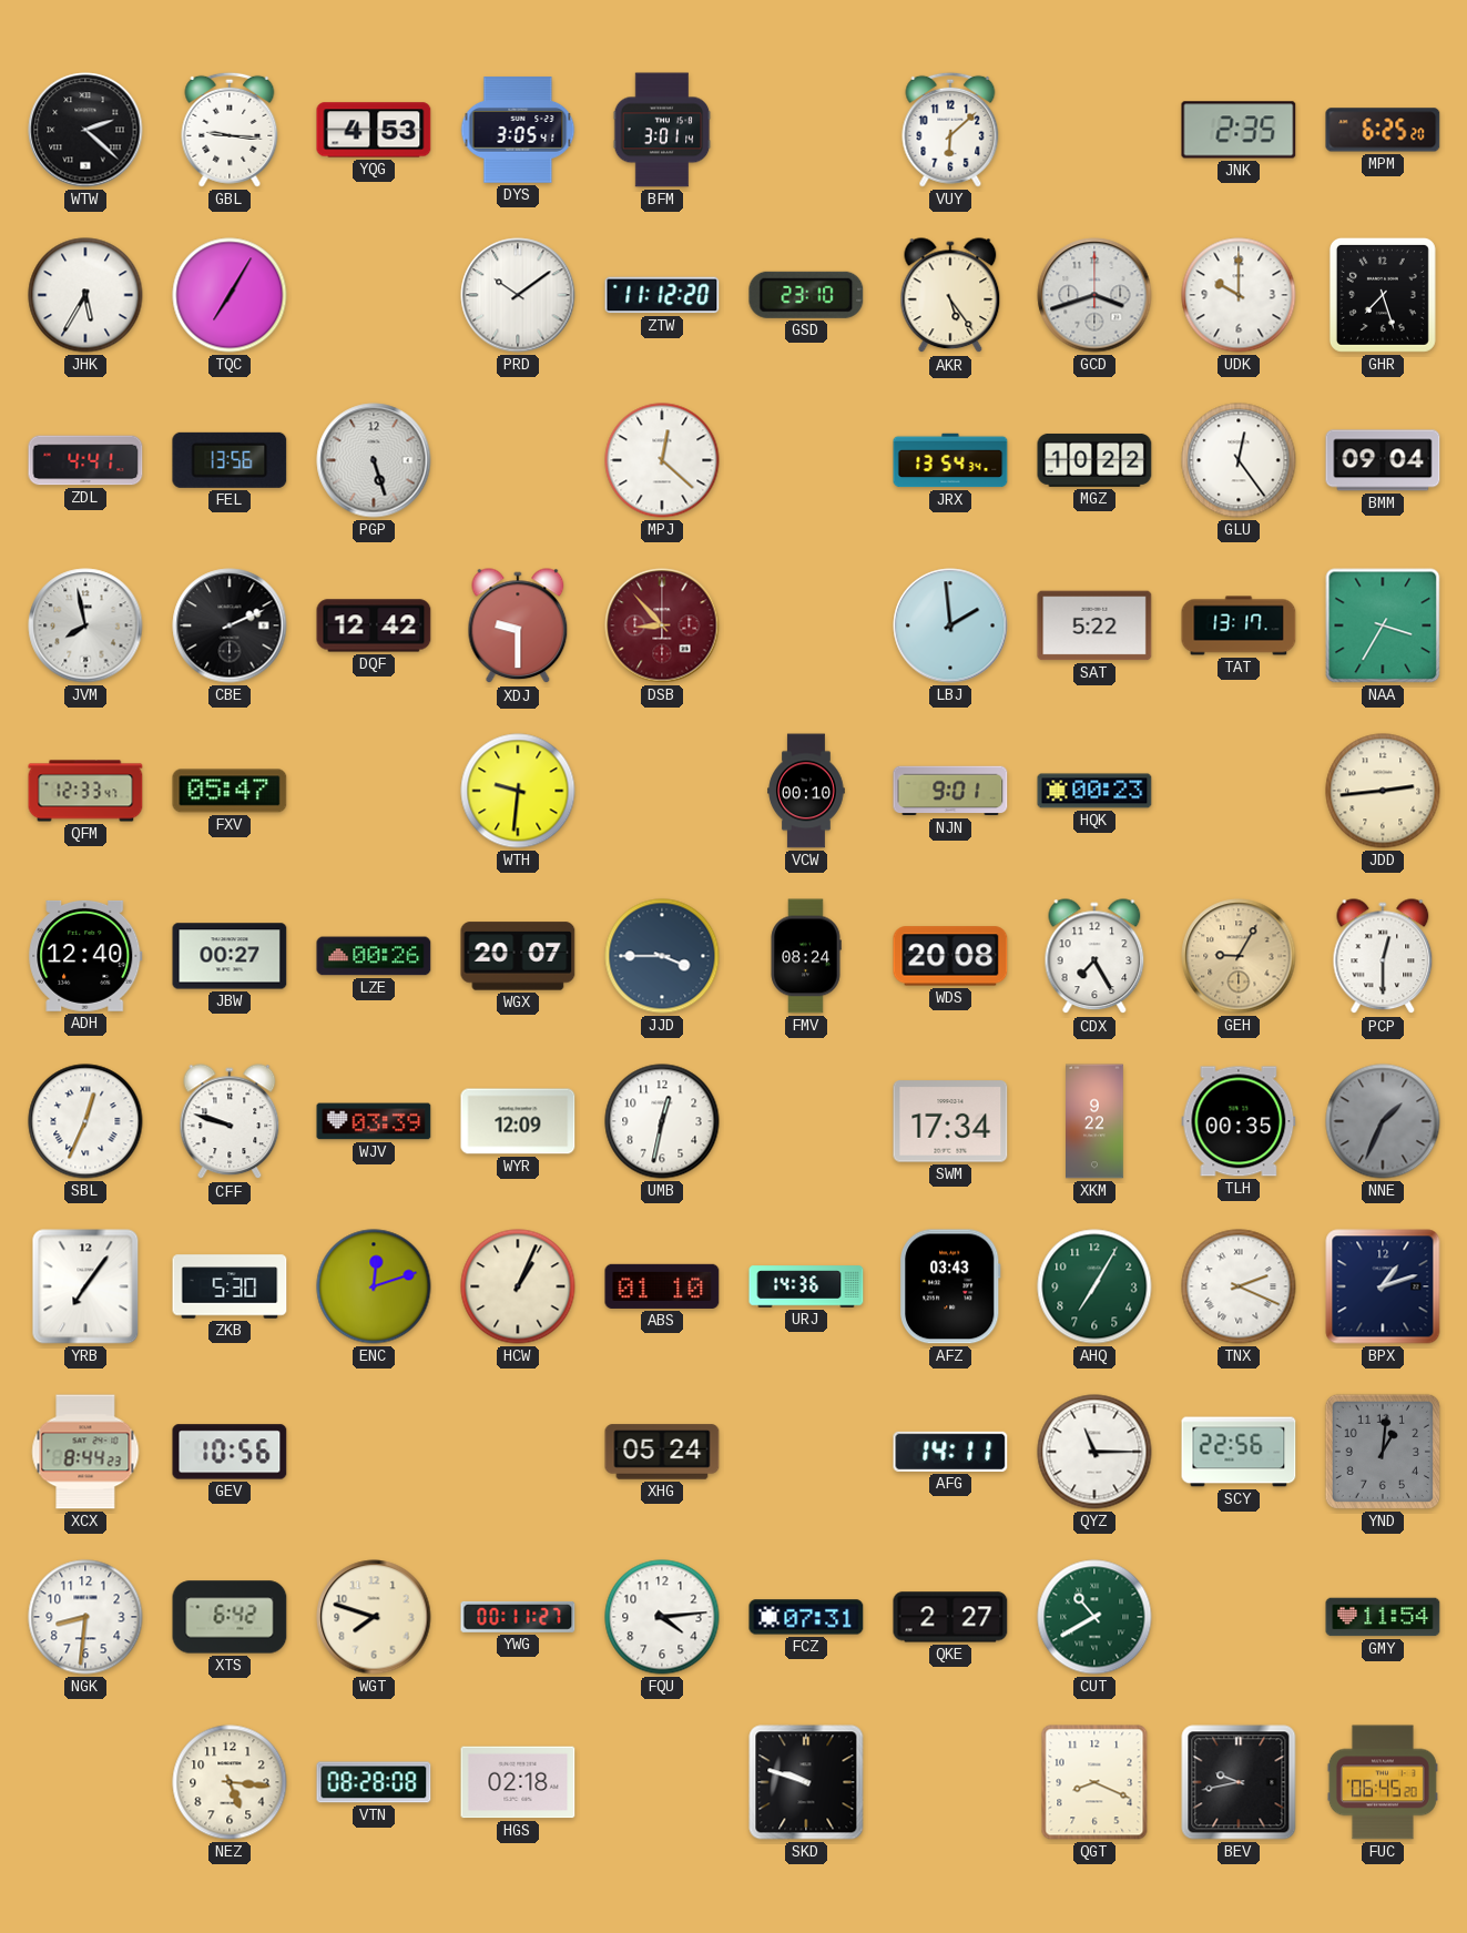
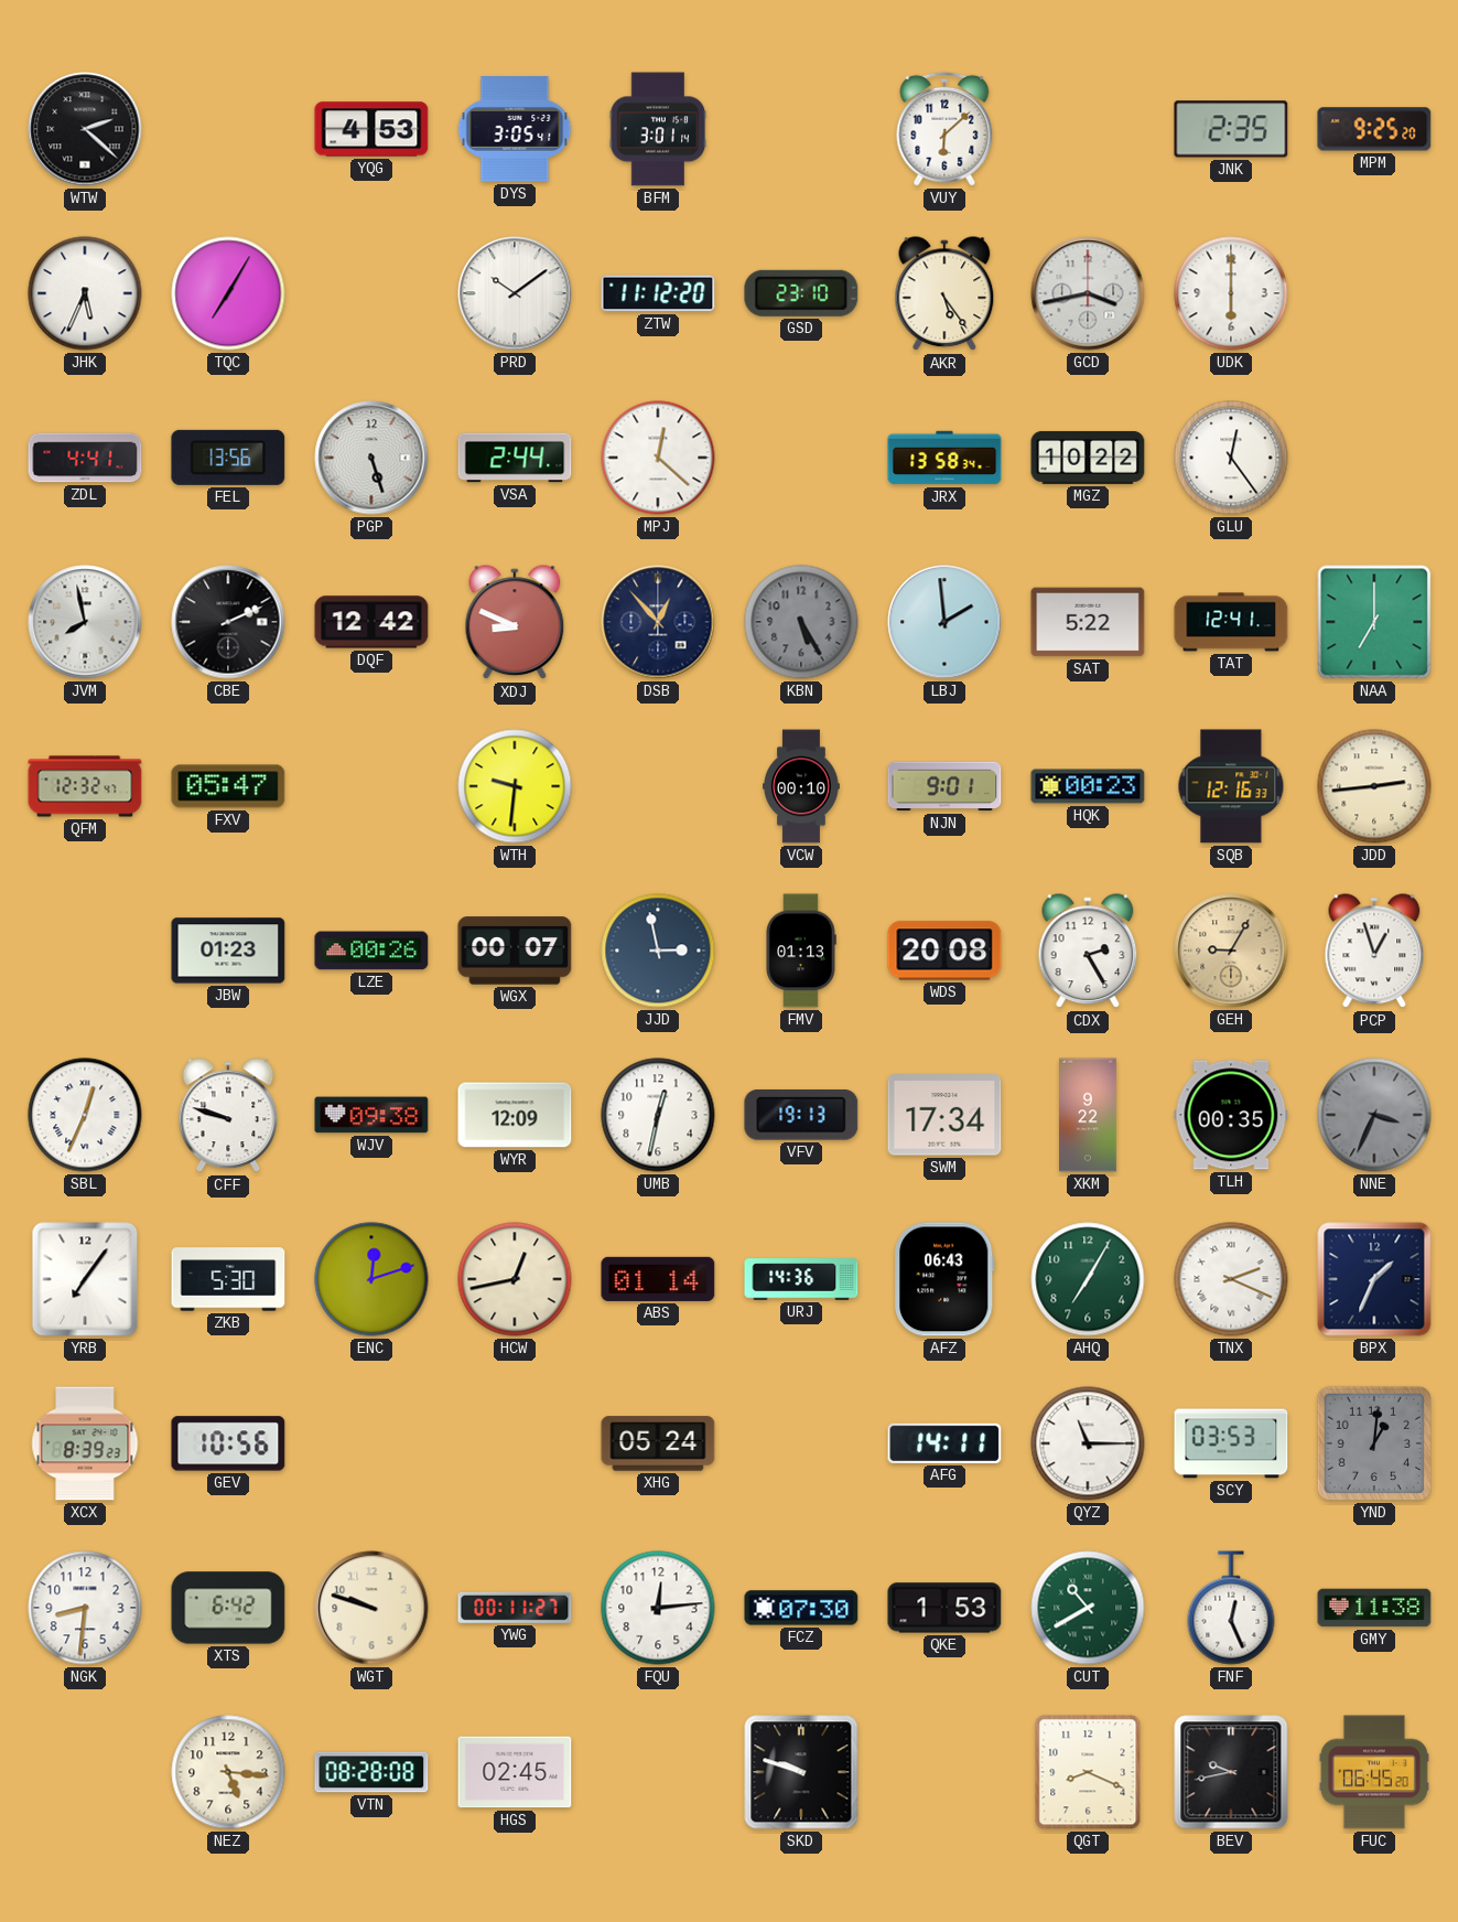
GBL: 9:16 -> none (230, 130)
MPM: 6:25 -> 9:25 (1374, 129)
JHK: 5:35 -> 5:34 (85, 293)
GCD: 3:42 -> 3:43 (1088, 293)
UDK: 10:00 -> 6:00 (1231, 293)
GHR: 7:27 -> none (1383, 295)
VSA: none -> 2:44 (515, 458)
JRX: 13:54 -> 13:58 (944, 458)
BMM: 09:04 -> none (1383, 460)
XDJ: 9:30 -> 8:49 (515, 623)
DSB: 8:53 -> 12:53 (658, 622)
DSB dial: burgundy -> navy (658, 622)
KBN: none -> 5:25 (801, 622)
TAT: 13:17 -> 12:41 (1231, 622)
NAA: 3:35 -> 7:00 (1374, 622)
QFM: 12:33 -> 12:32 (85, 786)
SQB: none -> 12:16 (1231, 786)
ADH: 12:40 -> none (85, 956)
JBW: 00:27 -> 01:23 (228, 951)
WGX: 20:07 -> 00:07 (515, 951)
JJD: 3:45 -> 2:58 (658, 951)
FMV: 08:24 -> 01:13 (801, 951)
CDX: 7:25 -> 2:25 (1088, 952)
PCP: 12:30 -> 12:57 (1374, 952)
WJV: 03:39 -> 09:38 (371, 1115)
VFV: none -> 19:13 (801, 1115)
NNE: 1:34 -> 3:34 (1374, 1115)
HCW: 1:04 -> 12:43 (515, 1279)
ABS: 01:10 -> 01:14 (658, 1279)
AFZ: 03:43 -> 06:43 (946, 1279)
BPX: 1:12 -> 1:34 (1374, 1279)
XCX: 8:44 -> 8:39 (85, 1443)
SCY: 22:56 -> 03:53 (1231, 1443)
WGT: 7:48 -> 9:48 (371, 1608)
FQU: 4:14 -> 12:14 (658, 1608)
FCZ: 07:31 -> 07:30 (801, 1608)
QKE: 2:27 -> 1:53 (944, 1608)
FNF: none -> 12:26 (1231, 1608)
GMY: 11:54 -> 11:38 (1374, 1608)
HGS: 02:18 -> 02:45 (515, 1772)
